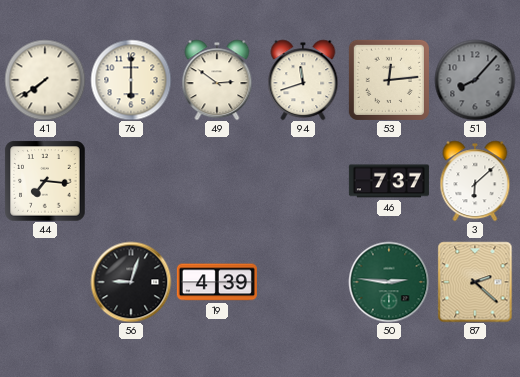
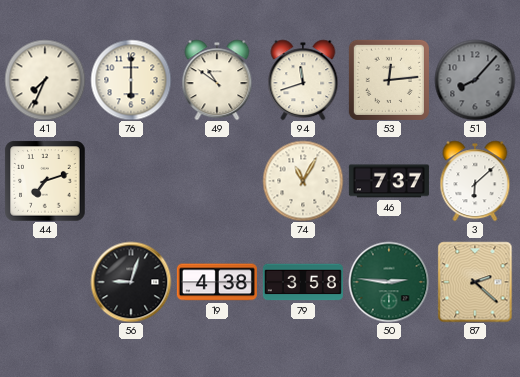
41: 7:39 -> 7:34 (45, 80)
49: 2:51 -> 10:51 (217, 80)
44: 7:16 -> 7:12 (45, 181)
74: none -> 11:05 (303, 181)
19: 4:39 -> 4:38 (217, 282)
79: none -> 3:58 (303, 282)
